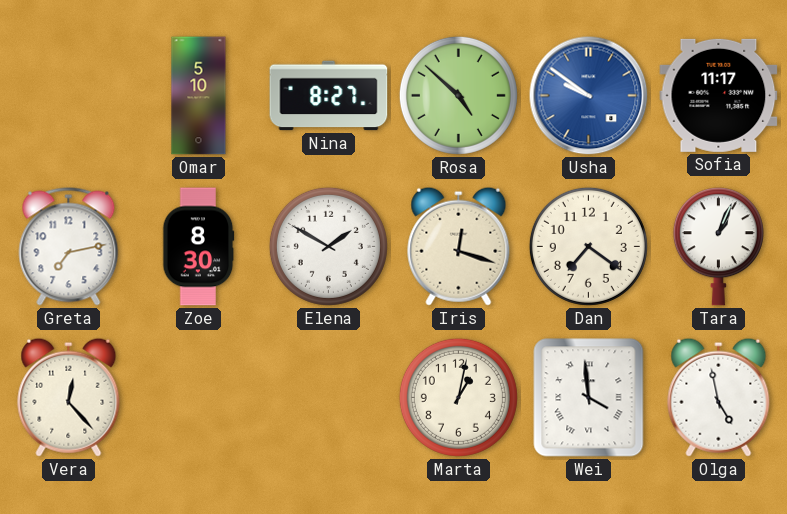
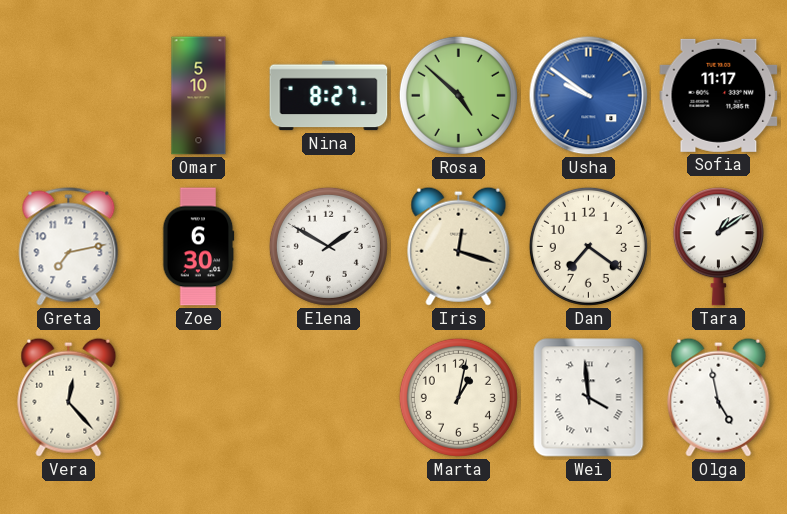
Zoe: 8:30 -> 6:30 (199, 247)
Tara: 1:04 -> 1:09 (718, 247)
